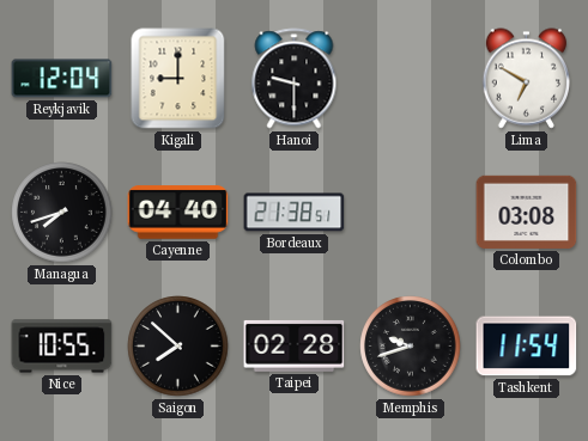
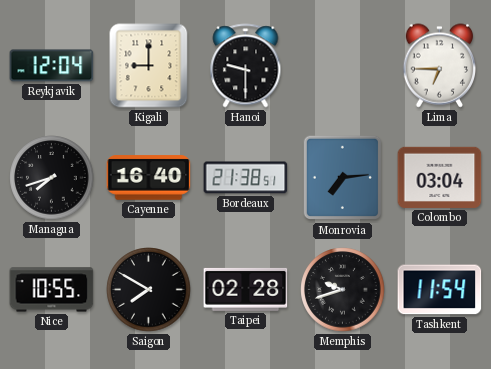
Lima: 6:50 -> 6:45 (440, 66)
Cayenne: 04:40 -> 16:40 (149, 178)
Monrovia: none -> 7:14 (342, 178)
Colombo: 03:08 -> 03:04 (440, 177)
Saigon: 7:52 -> 7:50 (149, 290)
